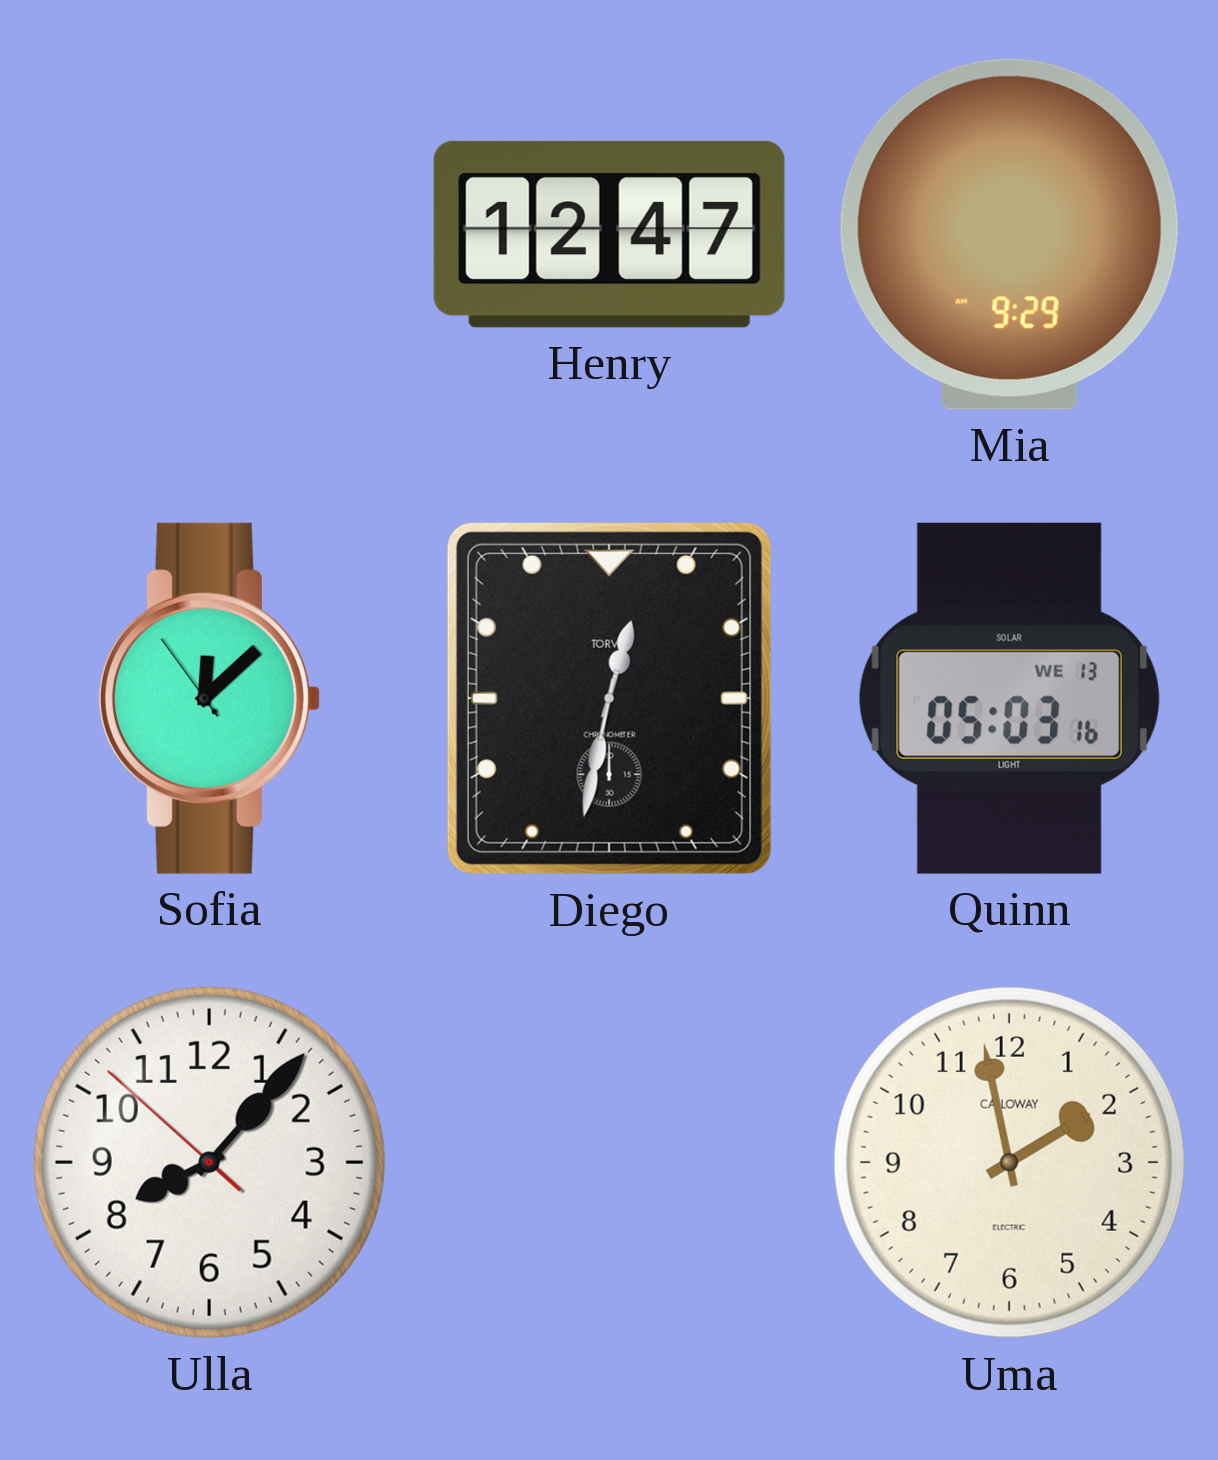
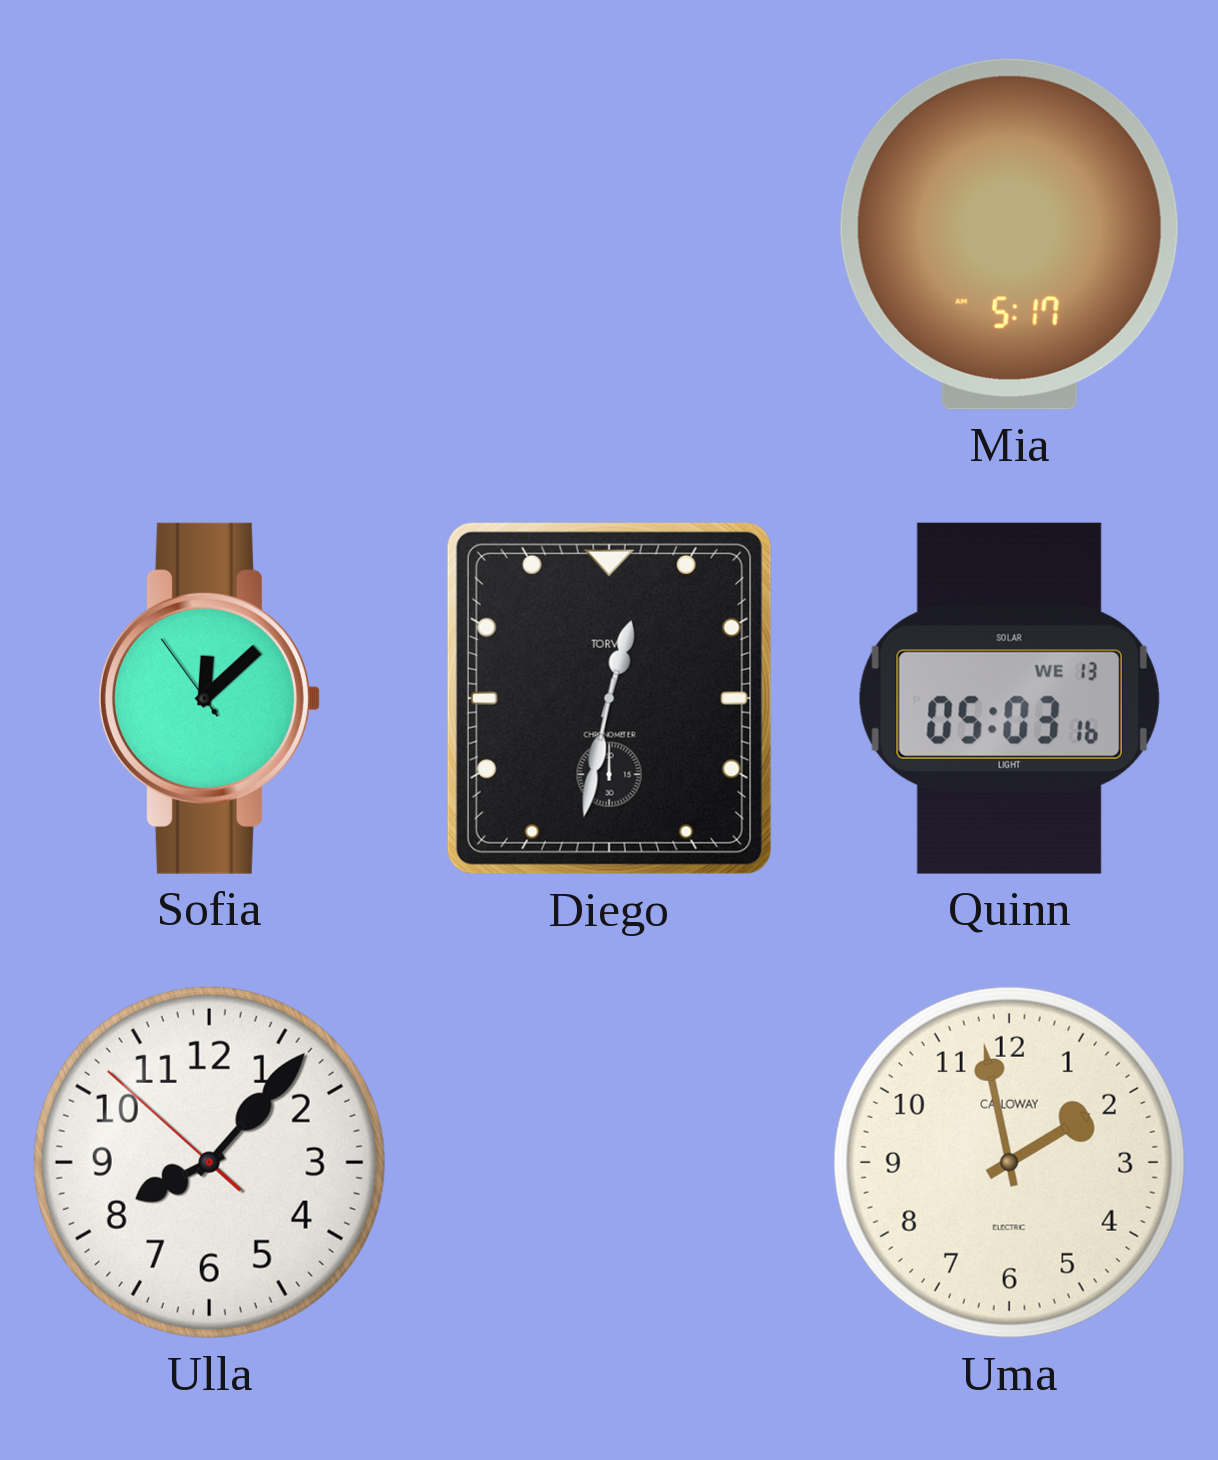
Henry: 12:47 -> none (609, 234)
Mia: 9:29 -> 5:17 (1009, 234)
